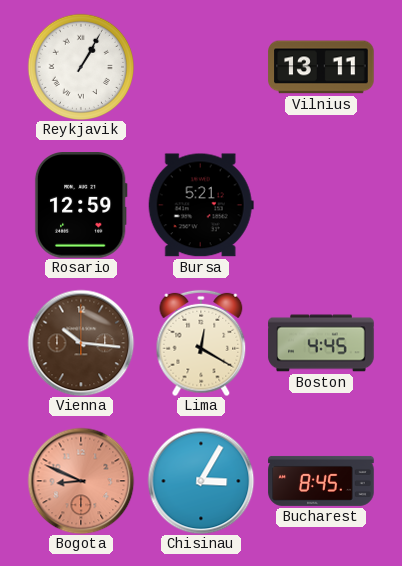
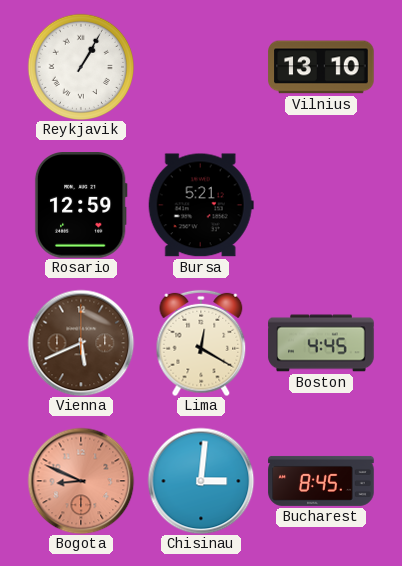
Vilnius: 13:11 -> 13:10 (321, 67)
Vienna: 10:16 -> 5:41 (81, 343)
Chisinau: 3:05 -> 3:01 (201, 481)
